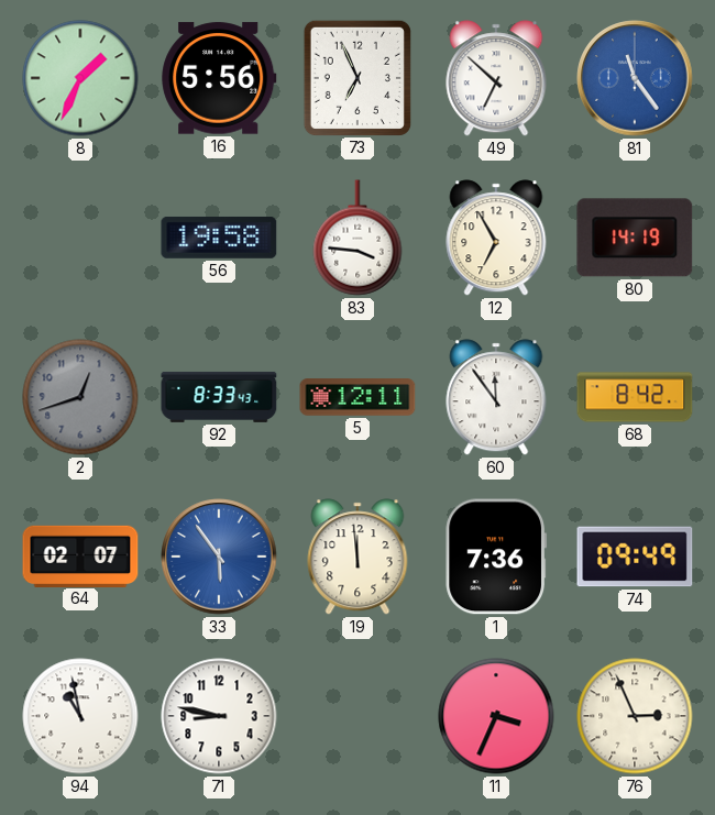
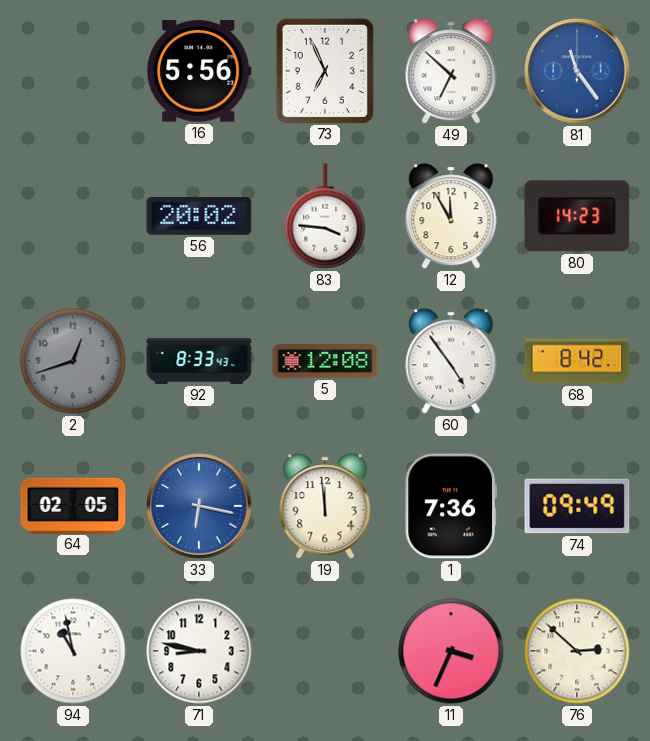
8: 1:34 -> none (80, 78)
56: 19:58 -> 20:02 (199, 216)
12: 6:55 -> 11:55 (451, 216)
80: 14:19 -> 14:23 (577, 216)
5: 12:11 -> 12:08 (325, 361)
60: 11:54 -> 4:54 (451, 361)
64: 02:07 -> 02:05 (73, 505)
33: 5:54 -> 6:17 (199, 506)
76: 2:56 -> 2:52 (577, 651)
